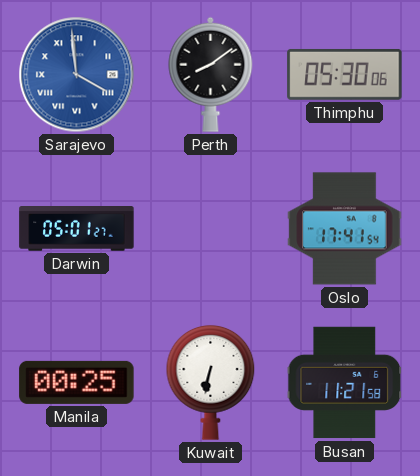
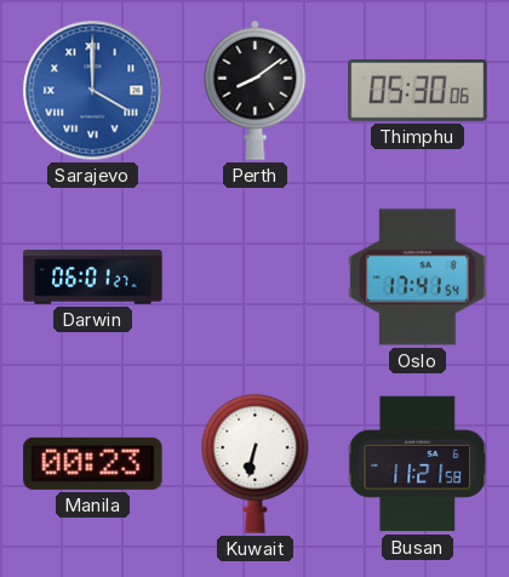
Sarajevo: 3:59 -> 4:00 (93, 91)
Darwin: 05:01 -> 06:01 (93, 278)
Manila: 00:25 -> 00:23 (93, 463)
